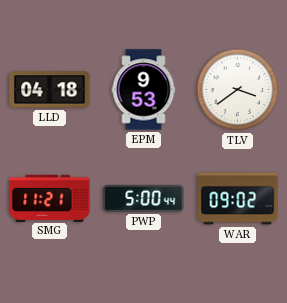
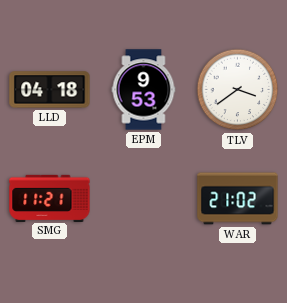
PWP: 5:00 -> none (144, 198)
WAR: 09:02 -> 21:02 (238, 199)
